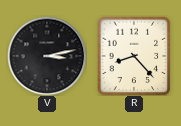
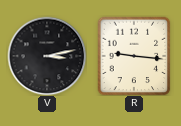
R: 8:23 -> 9:16 (134, 56)
